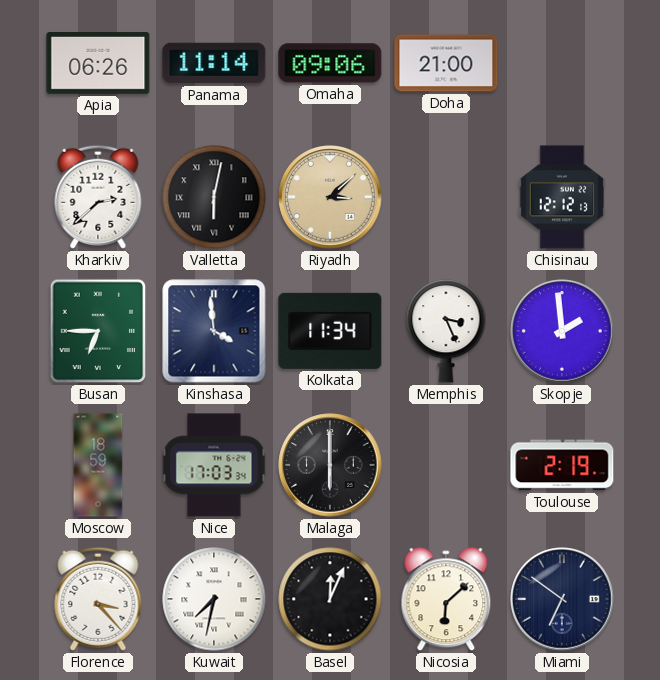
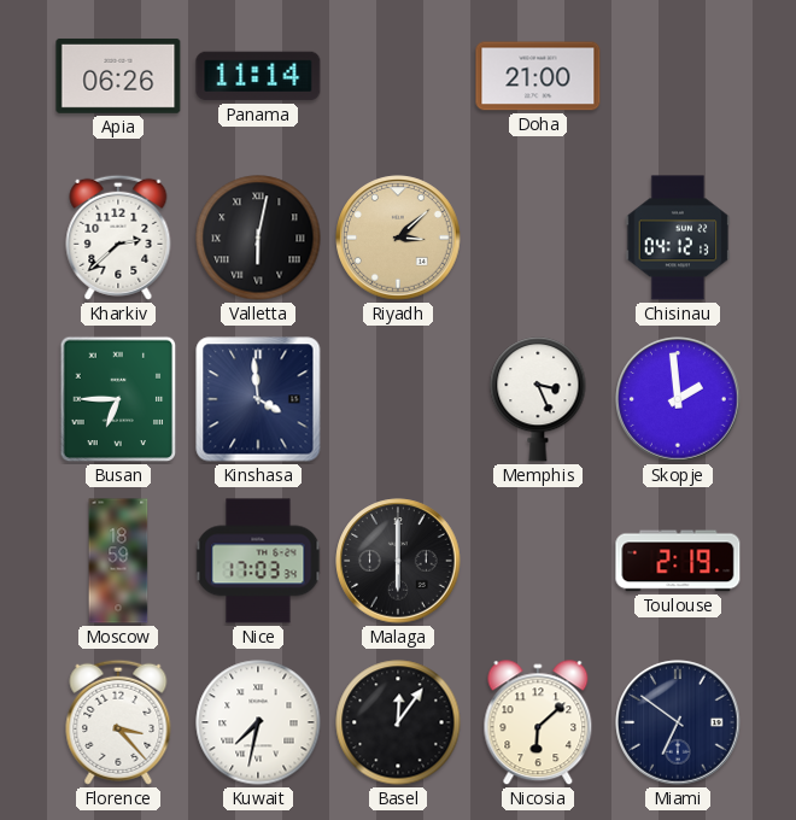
Omaha: 09:06 -> none (330, 63)
Chisinau: 12:12 -> 04:12 (678, 238)
Kolkata: 11:34 -> none (330, 331)
Basel: 12:04 -> 12:06 (398, 722)
